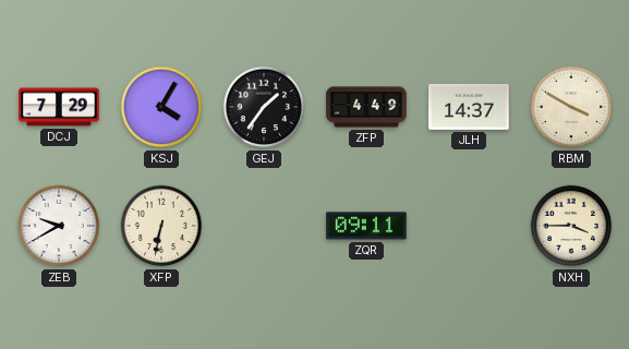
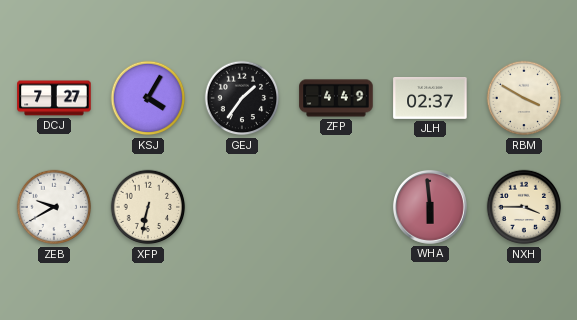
DCJ: 7:29 -> 7:27 (54, 98)
JLH: 14:37 -> 02:37 (430, 99)
ZQR: 09:11 -> none (366, 226)
WHA: none -> 5:59 (430, 207)
